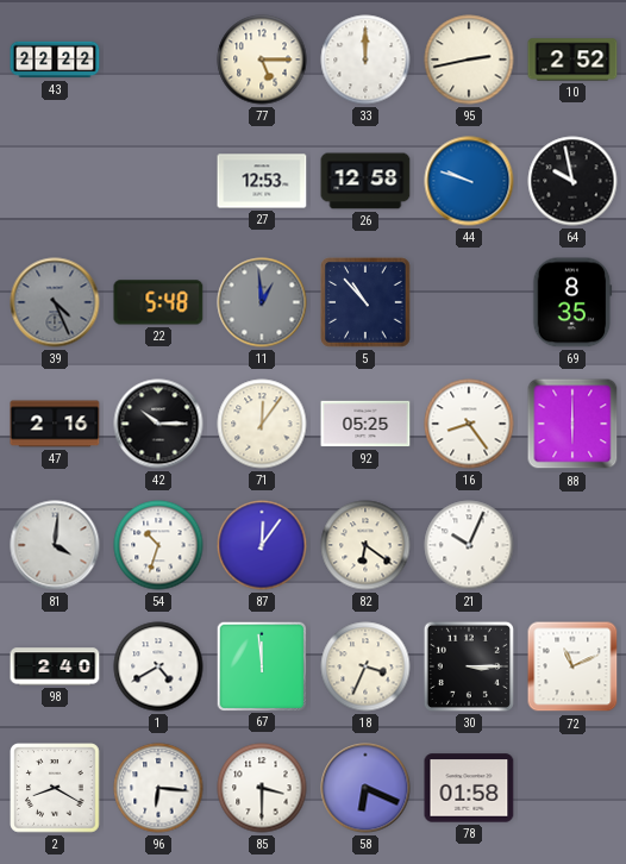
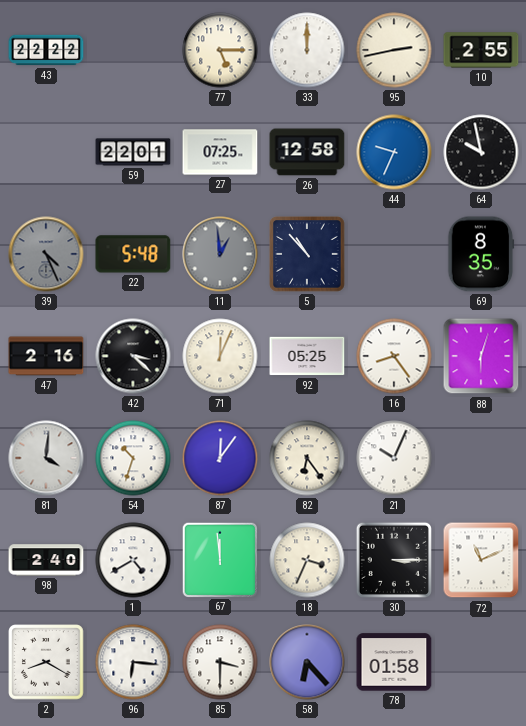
10: 2:52 -> 2:55 (481, 50)
59: none -> 22:01 (133, 152)
27: 12:53 -> 07:25 (220, 152)
44: 9:48 -> 9:34 (394, 152)
42: 10:15 -> 3:22 (133, 356)
71: 12:06 -> 12:04 (220, 356)
88: 6:00 -> 6:03 (481, 356)
82: 6:21 -> 6:24 (307, 458)
58: 6:19 -> 6:23 (307, 662)
